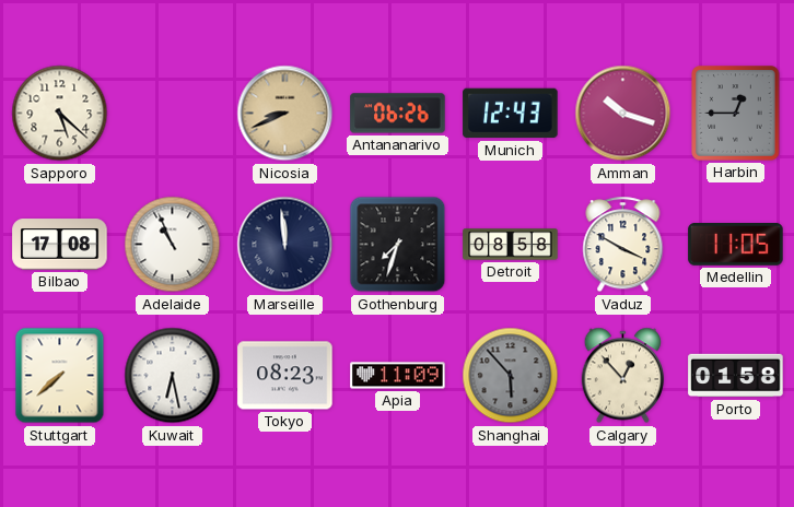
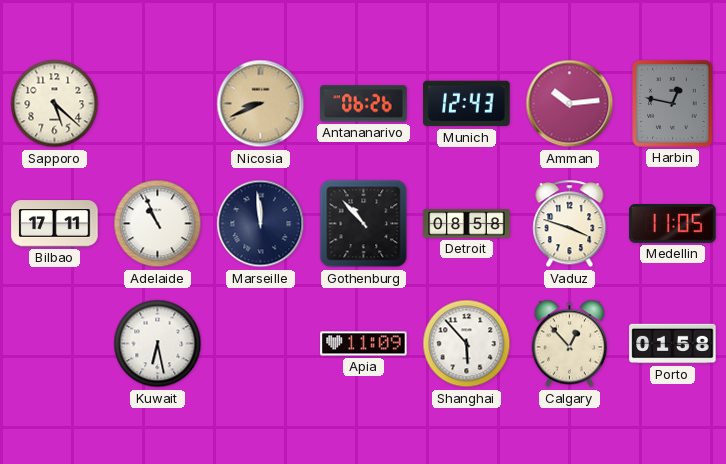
Amman: 10:18 -> 10:14 (570, 104)
Harbin: 12:45 -> 12:47 (673, 104)
Bilbao: 17:08 -> 17:11 (55, 224)
Gothenburg: 7:33 -> 10:53 (364, 224)
Vaduz: 3:50 -> 3:48 (570, 224)
Stuttgart: 7:38 -> none (60, 376)
Tokyo: 08:23 -> none (285, 376)
Shanghai dial: grey -> white (467, 344)
